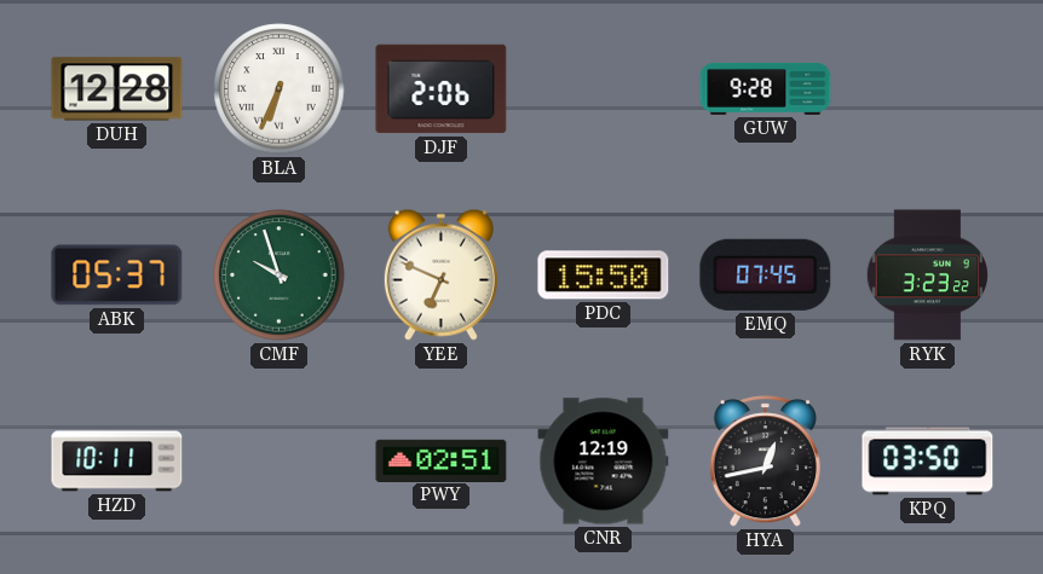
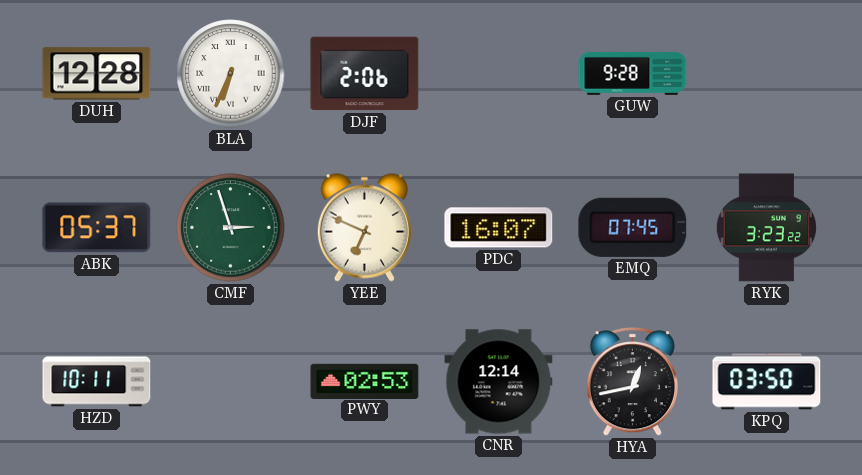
CMF: 9:57 -> 2:57 (231, 228)
PDC: 15:50 -> 16:07 (499, 228)
PWY: 02:51 -> 02:53 (365, 381)
CNR: 12:19 -> 12:14 (499, 382)
